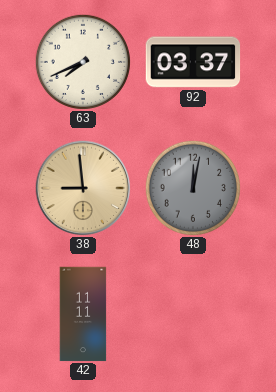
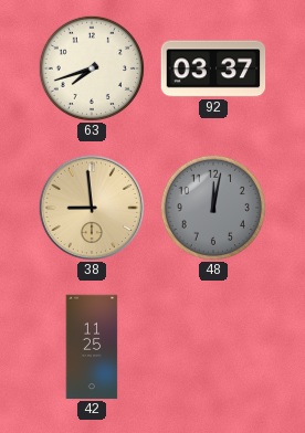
63: 7:41 -> 7:42 (91, 67)
42: 11:11 -> 11:25 (92, 347)
